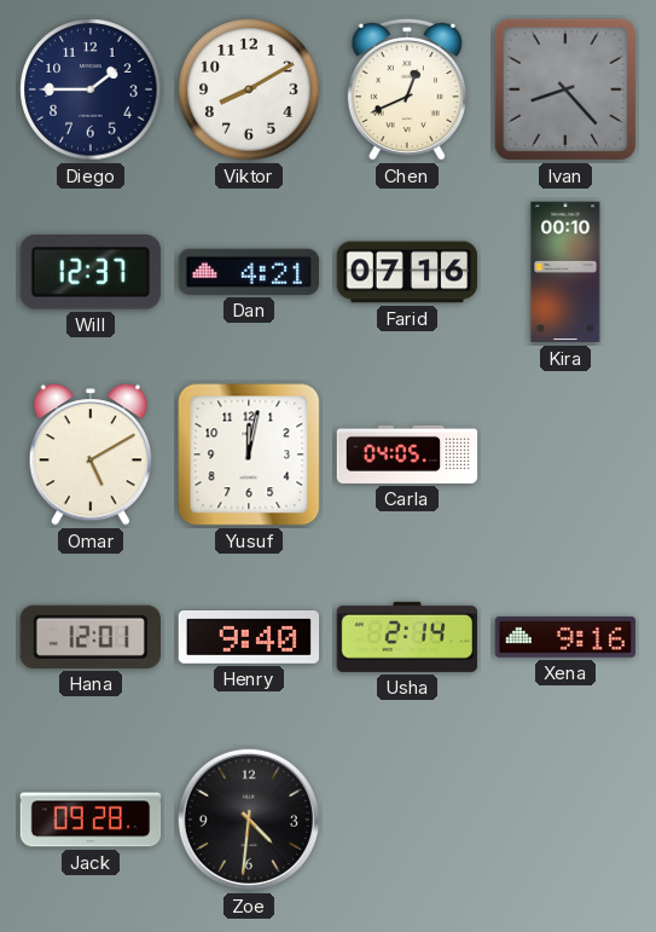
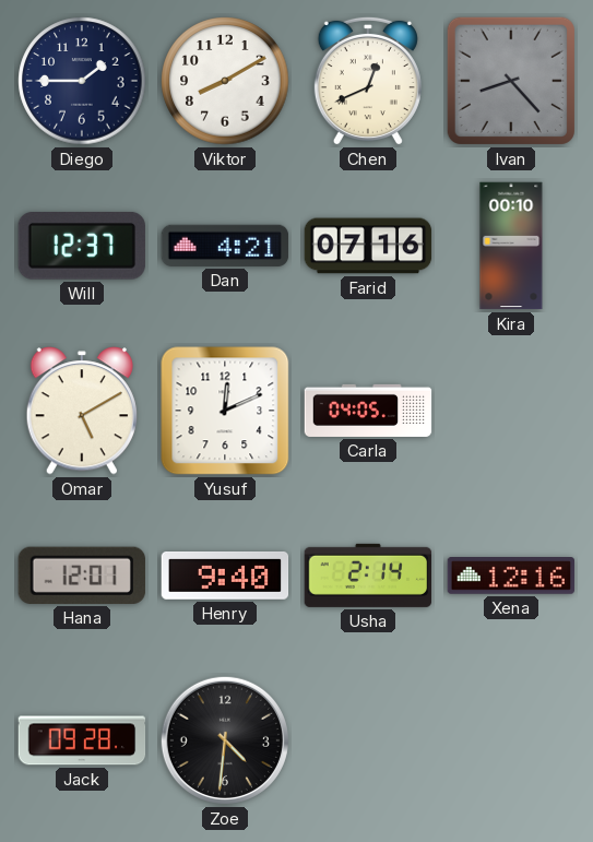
Yusuf: 12:02 -> 12:11 (225, 411)
Xena: 9:16 -> 12:16 (511, 577)
